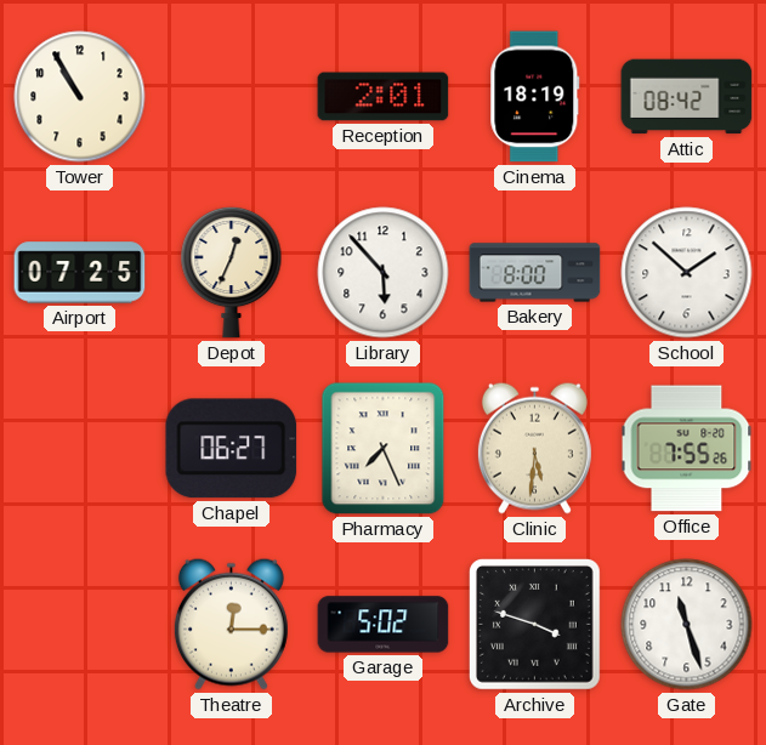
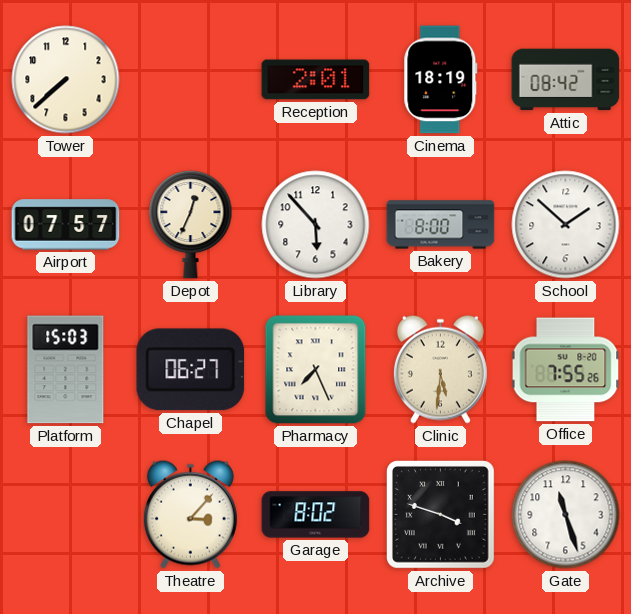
Tower: 10:55 -> 7:38 (66, 80)
Airport: 07:25 -> 07:57 (66, 225)
Platform: none -> 15:03 (66, 370)
Theatre: 12:15 -> 3:07 (190, 514)
Garage: 5:02 -> 8:02 (316, 515)
